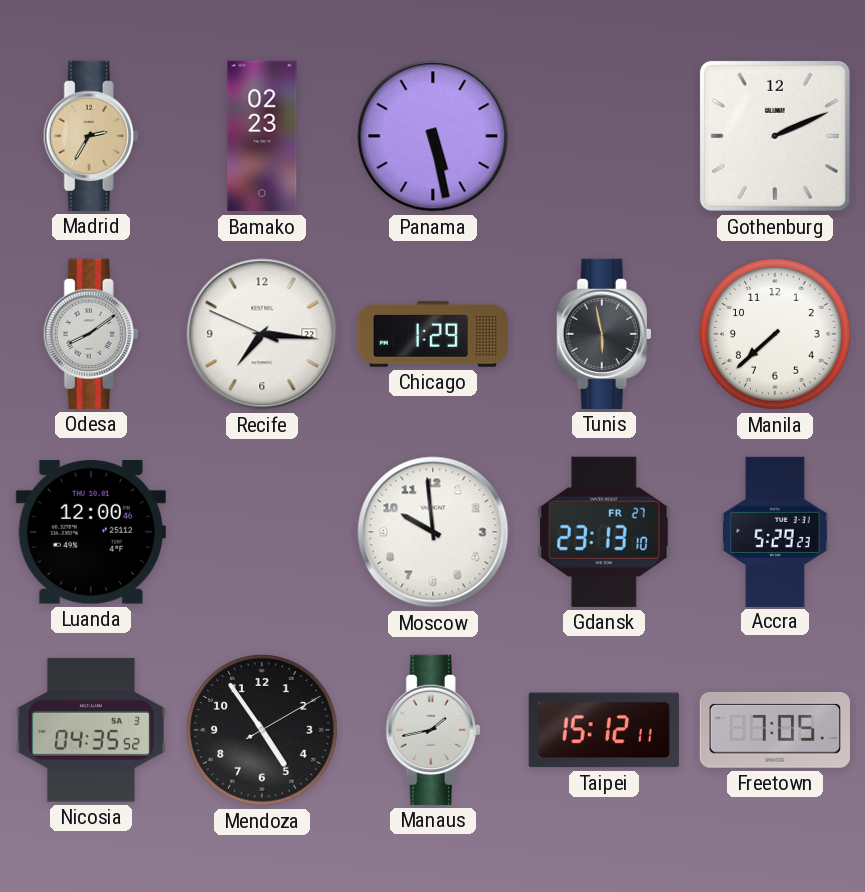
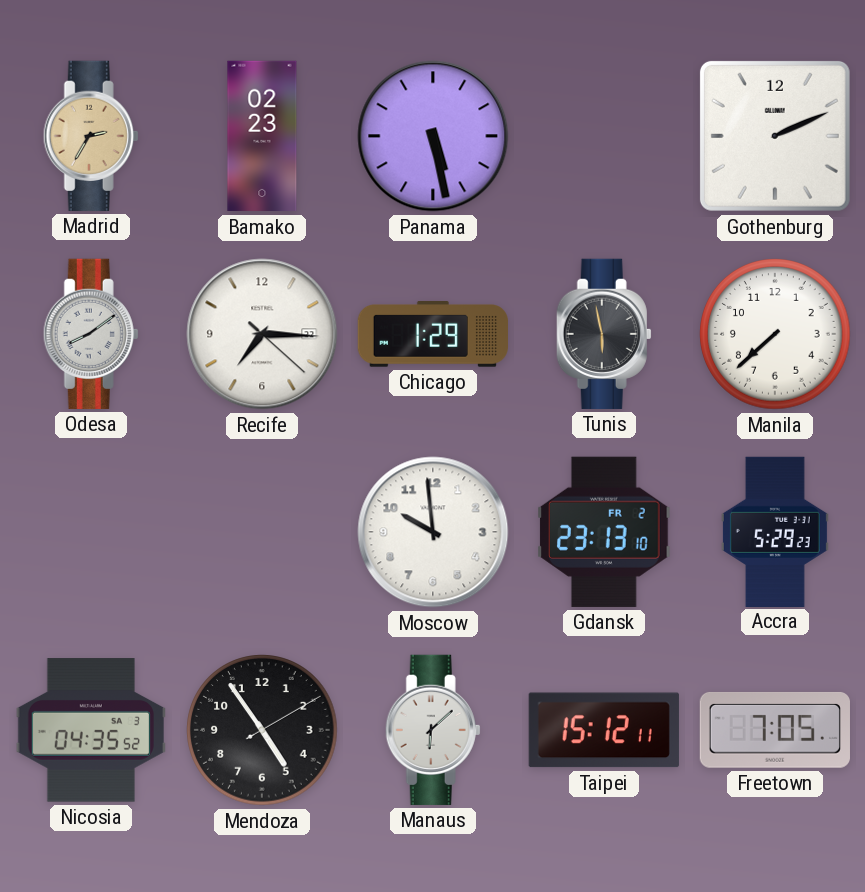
Recife: 7:15:49 -> 7:15:22 (262, 334)
Luanda: 12:00 -> none (91, 533)
Gdansk date: FR 27 -> FR 2 (604, 532)
Manaus: 1:43 -> 6:08 (433, 730)
